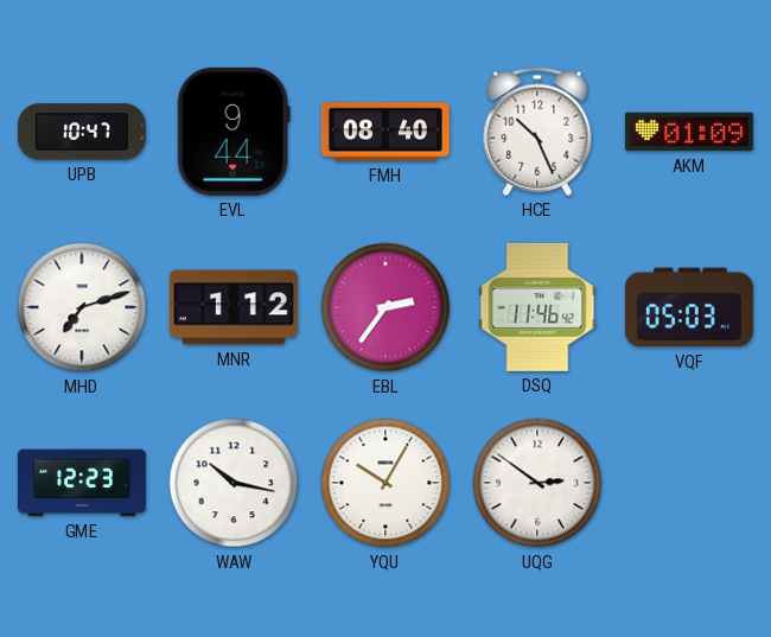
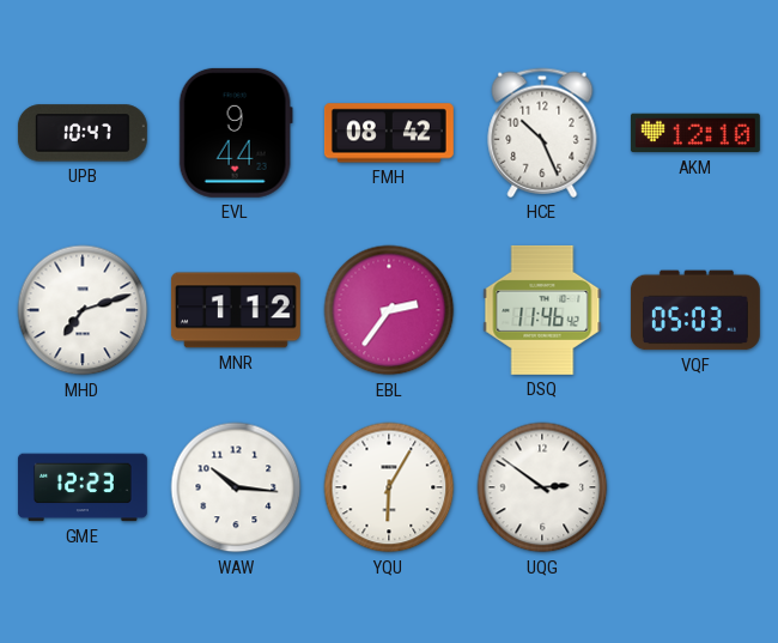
FMH: 08:40 -> 08:42 (389, 133)
AKM: 01:09 -> 12:10 (695, 133)
WAW: 10:17 -> 10:16 (236, 487)
YQU: 10:05 -> 6:05 (389, 487)
